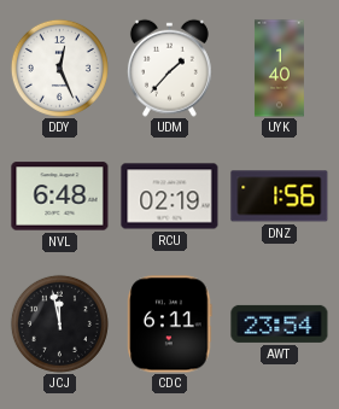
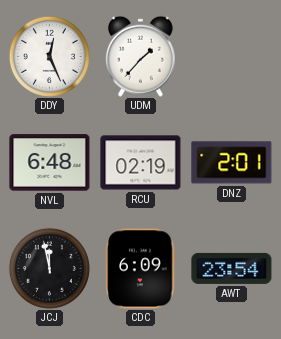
UYK: 1:40 -> none (279, 69)
DNZ: 1:56 -> 2:01 (232, 163)
CDC: 6:11 -> 6:09 (141, 269)
